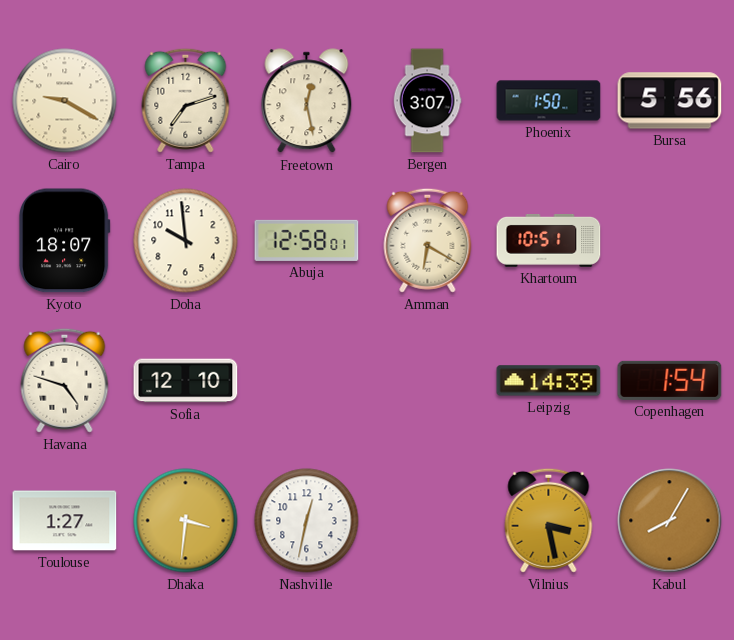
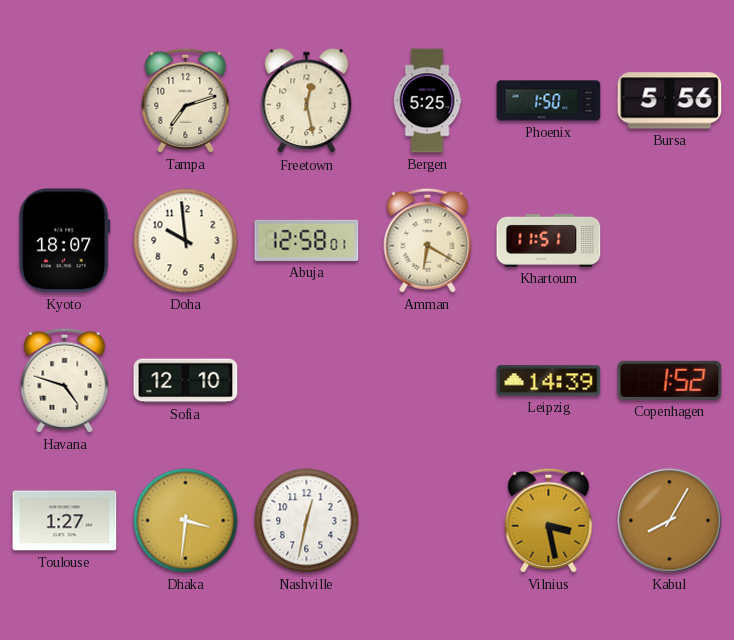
Cairo: 9:20 -> none (65, 101)
Bergen: 3:07 -> 5:25 (427, 101)
Khartoum: 10:51 -> 11:51 (549, 240)
Copenhagen: 1:54 -> 1:52 (670, 380)
